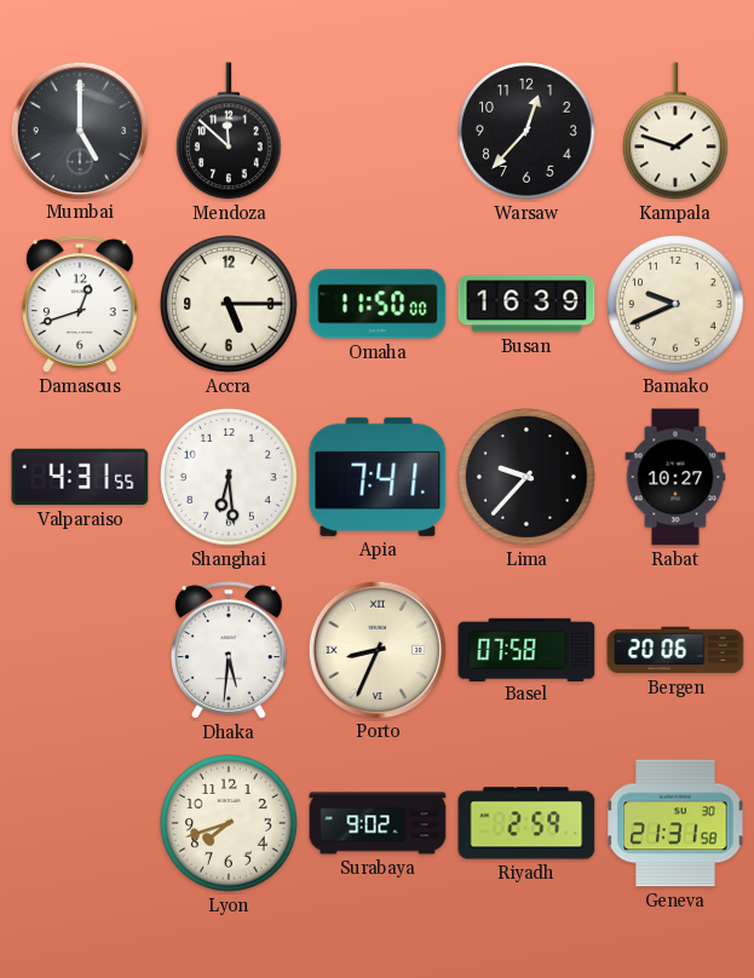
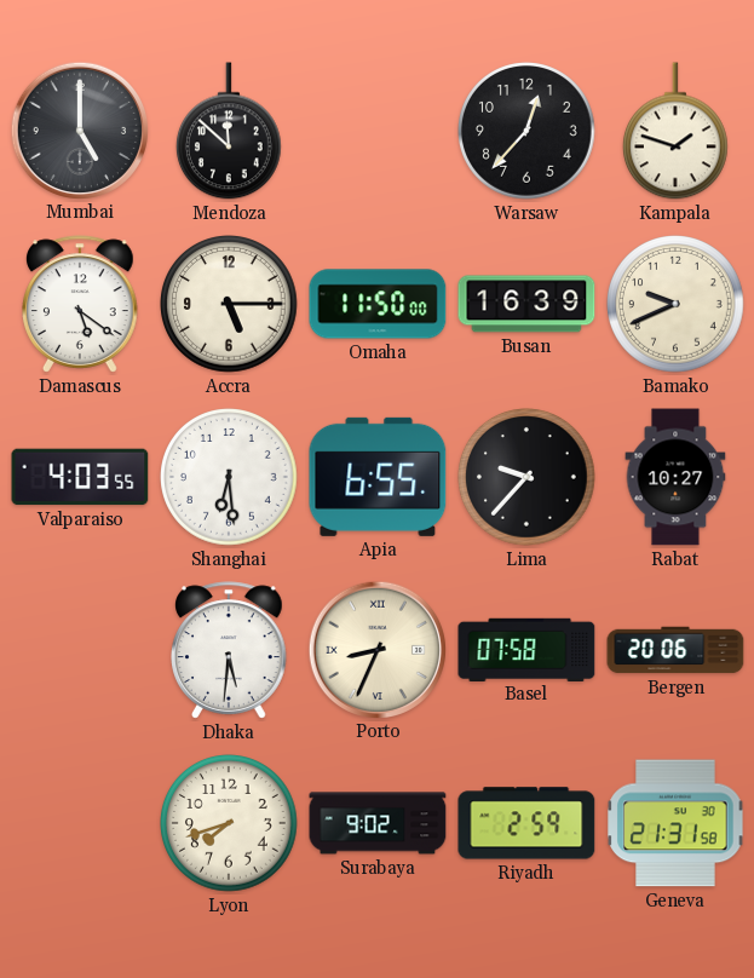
Damascus: 12:42 -> 5:21 (81, 304)
Valparaiso: 4:31 -> 4:03 (80, 477)
Apia: 7:41 -> 6:55 (378, 477)
